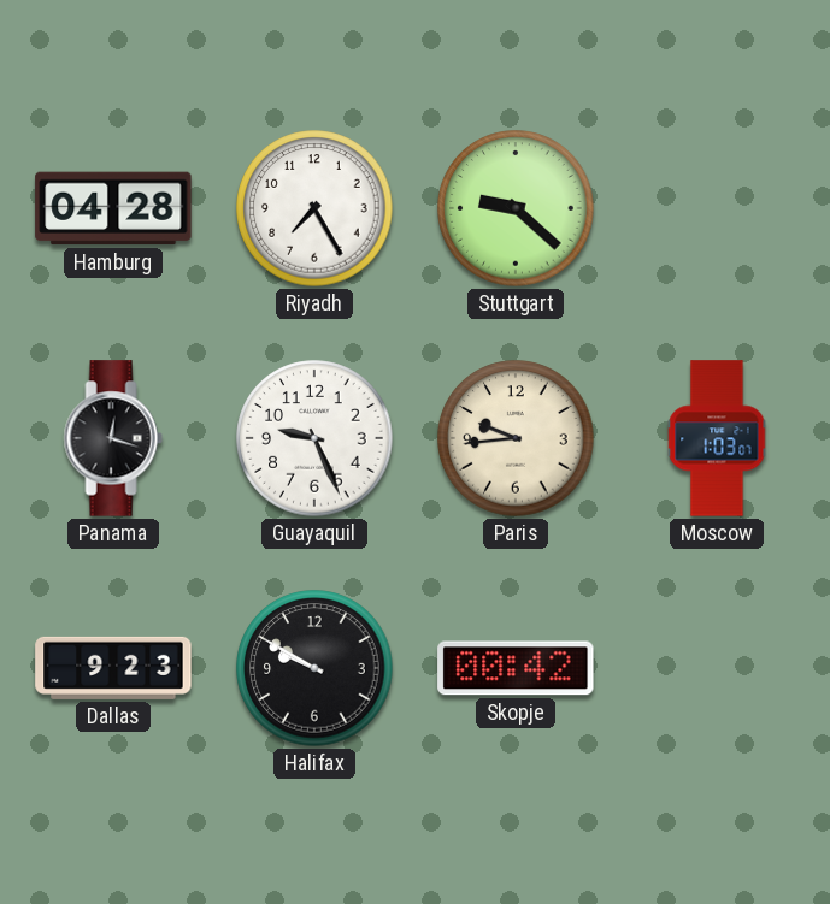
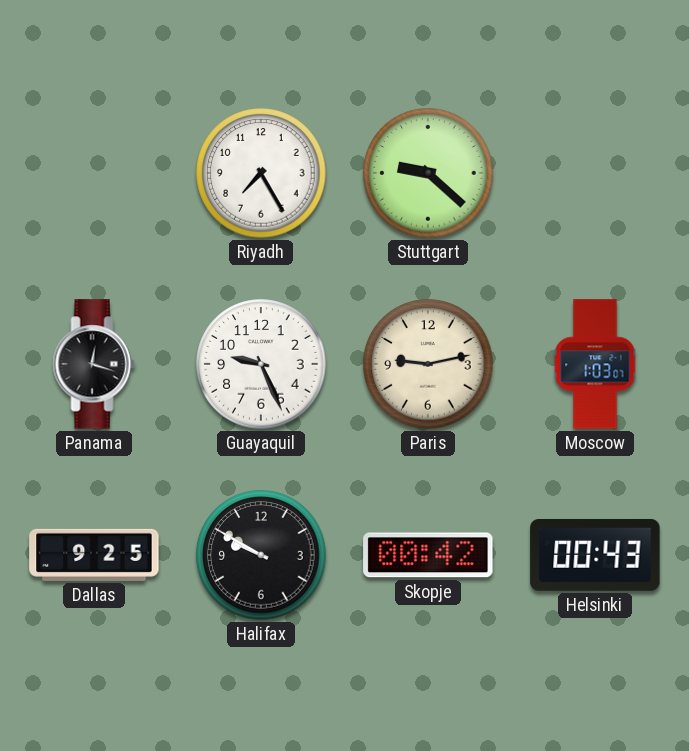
Hamburg: 04:28 -> none (113, 208)
Paris: 9:44 -> 9:13 (428, 364)
Dallas: 9:23 -> 9:25 (94, 555)
Helsinki: none -> 00:43 (595, 555)
